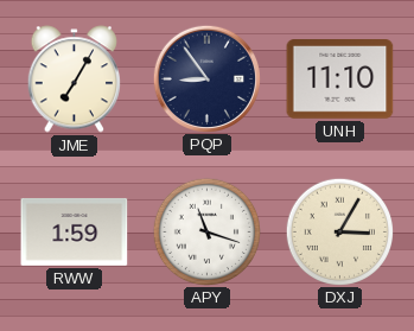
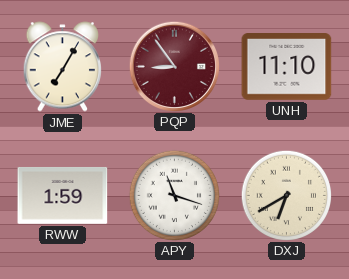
PQP dial: navy -> burgundy (174, 66)
DXJ: 3:05 -> 6:40 (286, 195)
